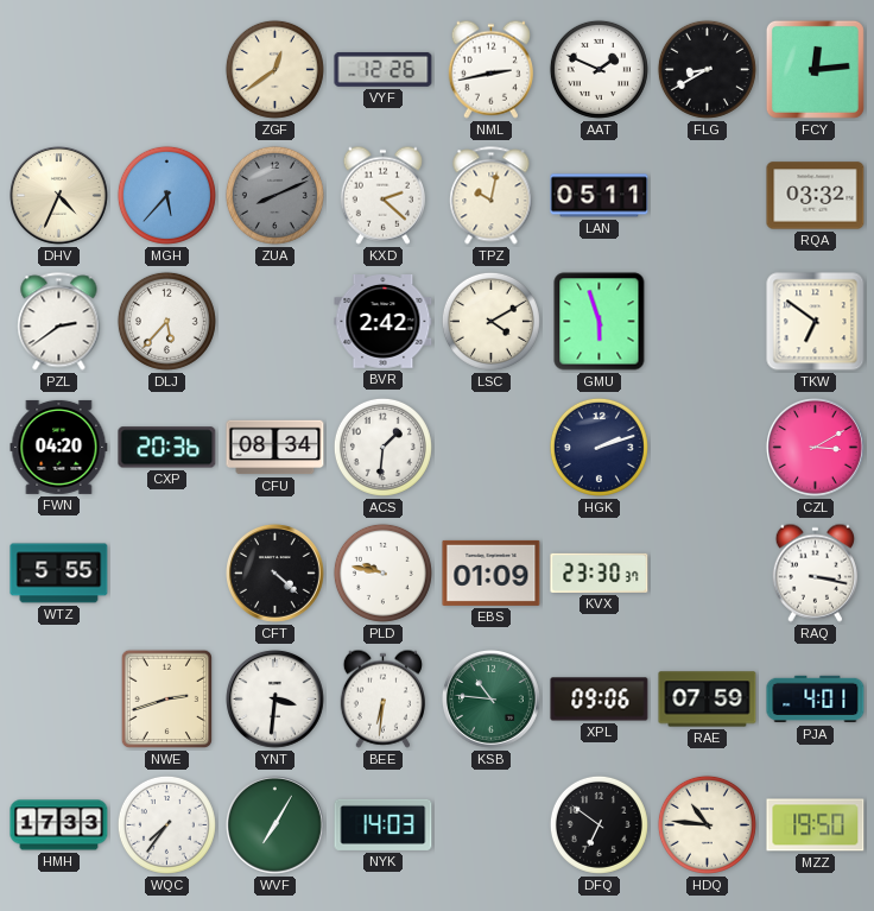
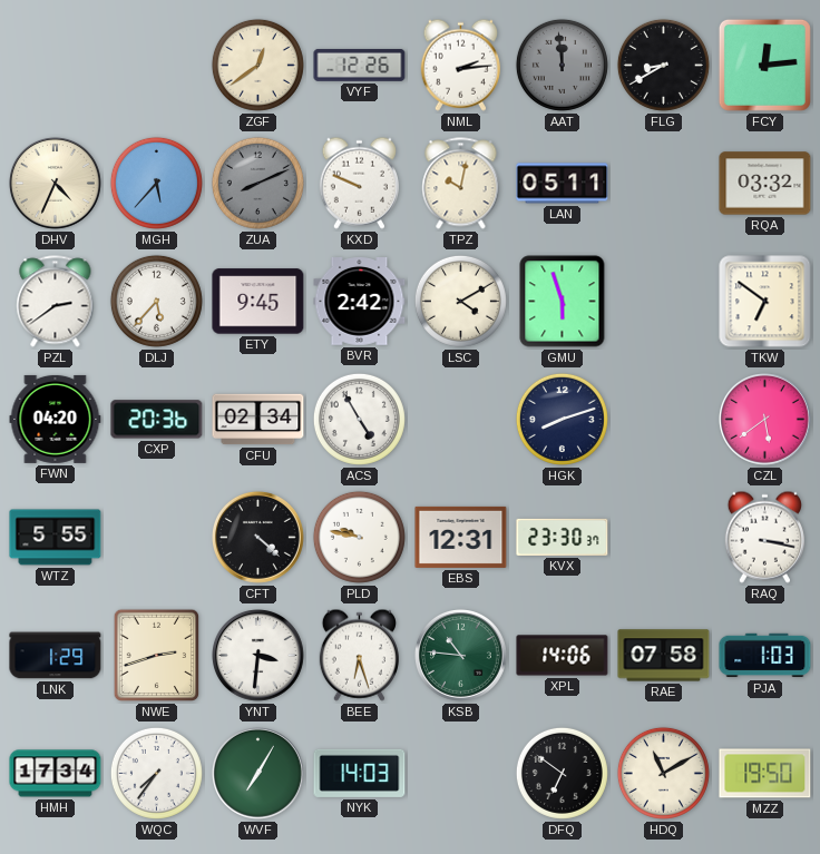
NML: 2:43 -> 2:14 (460, 65)
AAT: 1:49 -> 11:59 (562, 65)
AAT dial: white -> grey (562, 65)
KXD: 2:22 -> 9:49 (359, 183)
ETY: none -> 9:45 (258, 302)
CFU: 08:34 -> 02:34 (258, 420)
ACS: 1:31 -> 4:55 (359, 419)
HGK: 2:12 -> 8:12 (562, 419)
CZL: 3:10 -> 5:39 (765, 420)
EBS: 01:09 -> 12:31 (461, 537)
LNK: none -> 1:29 (56, 656)
BEE: 6:31 -> 6:27 (359, 655)
XPL: 09:06 -> 14:06 (563, 656)
RAE: 07:59 -> 07:58 (664, 656)
PJA: 4:01 -> 1:03 (765, 656)
HMH: 17:33 -> 17:34 (56, 774)
HDQ: 10:46 -> 11:10 (663, 773)
